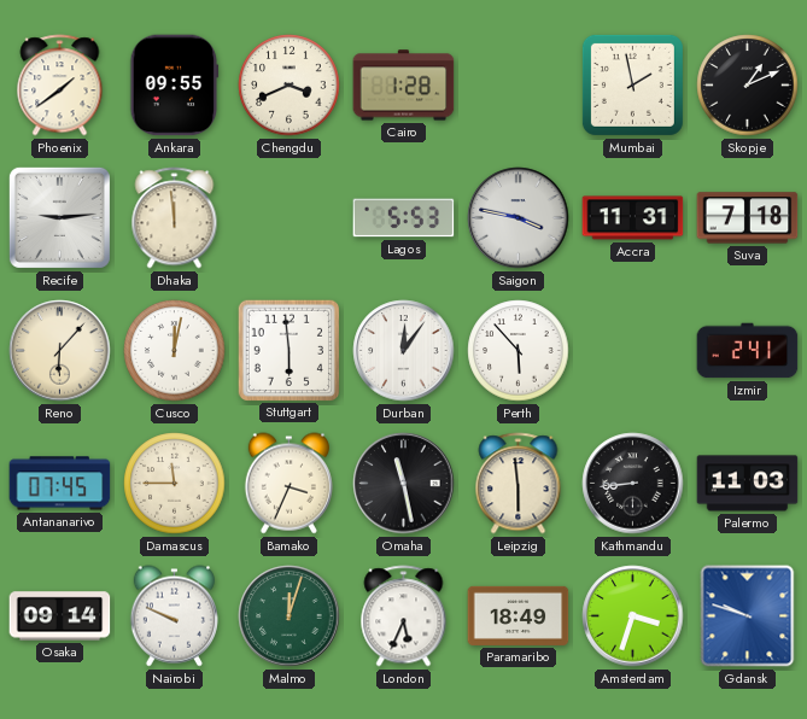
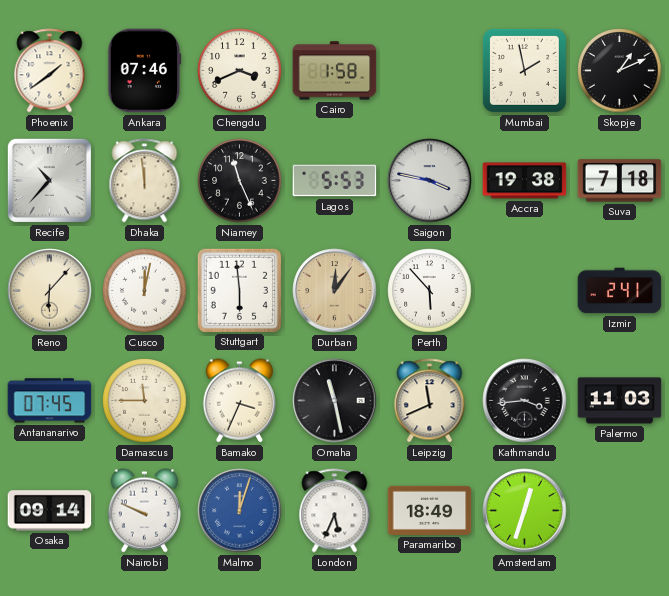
Ankara: 09:55 -> 07:46 (145, 71)
Cairo: 1:28 -> 1:58 (335, 71)
Recife: 9:14 -> 10:37 (49, 180)
Niamey: none -> 11:26 (240, 181)
Accra: 11:31 -> 19:38 (525, 181)
Durban dial: white -> champagne (335, 291)
Leipzig: 5:59 -> 11:41 (430, 401)
Kathmandu: 8:44 -> 3:44 (525, 401)
Malmo dial: green -> blue (240, 511)
Amsterdam: 3:33 -> 12:33 (525, 511)
Gdansk: 9:48 -> none (748, 616)
